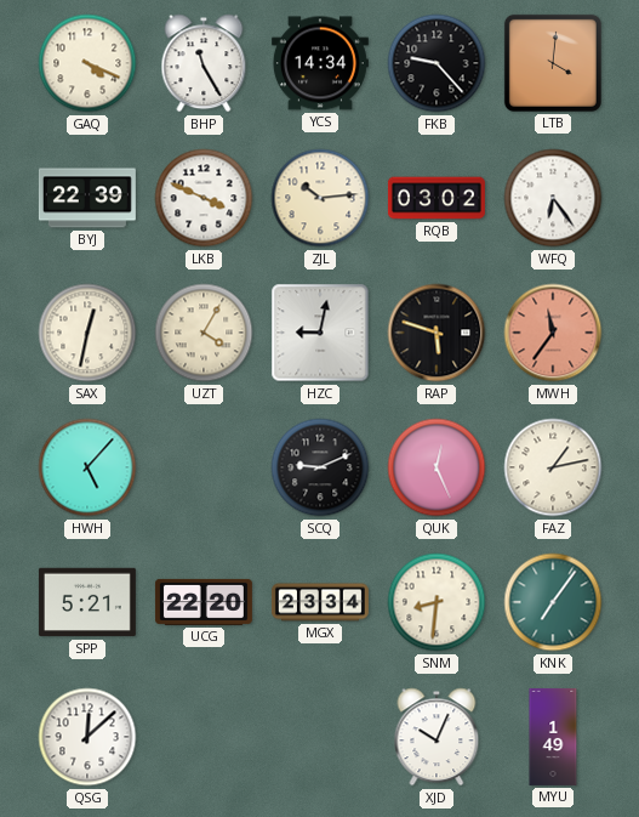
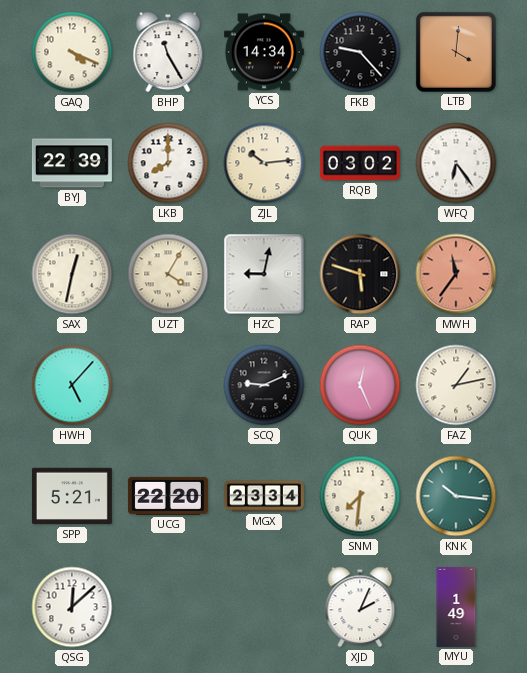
LKB: 3:49 -> 8:00 (168, 163)
SNM: 8:31 -> 7:31 (360, 496)
KNK: 7:06 -> 10:16 (456, 496)
XJD: 10:04 -> 2:04 (360, 607)
